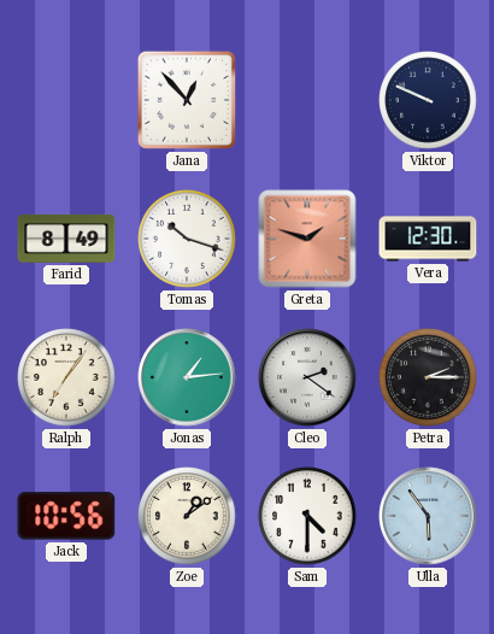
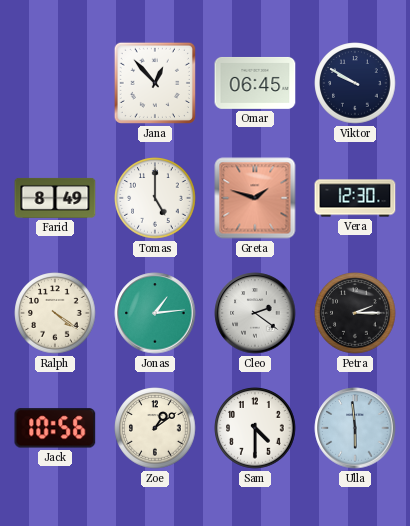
Omar: none -> 06:45 (255, 83)
Viktor: 9:49 -> 9:50 (355, 83)
Tomas: 10:18 -> 5:00 (155, 198)
Ralph: 7:06 -> 4:21 (55, 313)
Ulla: 5:54 -> 5:59 (355, 428)
